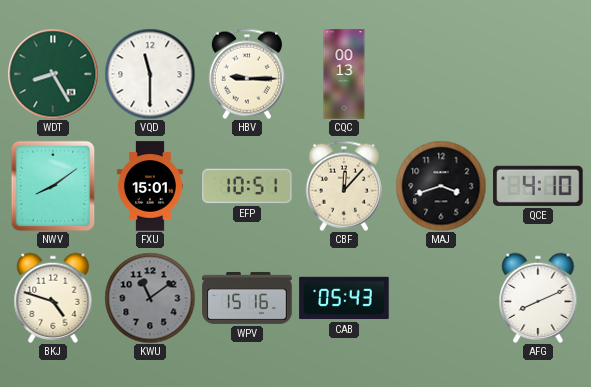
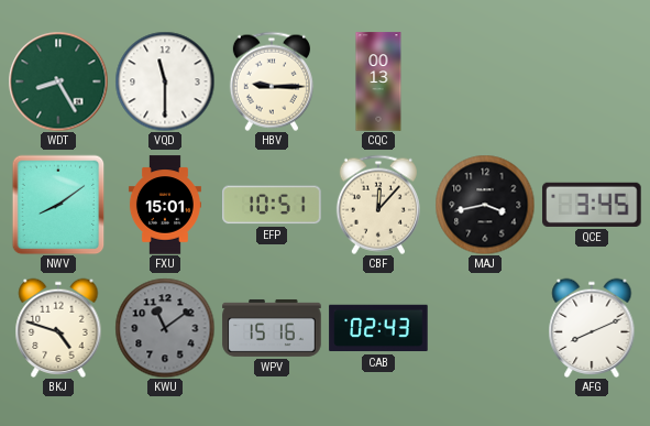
MAJ: 3:42 -> 3:43 (485, 205)
QCE: 4:10 -> 3:45 (592, 205)
CAB: 05:43 -> 02:43 (378, 328)
